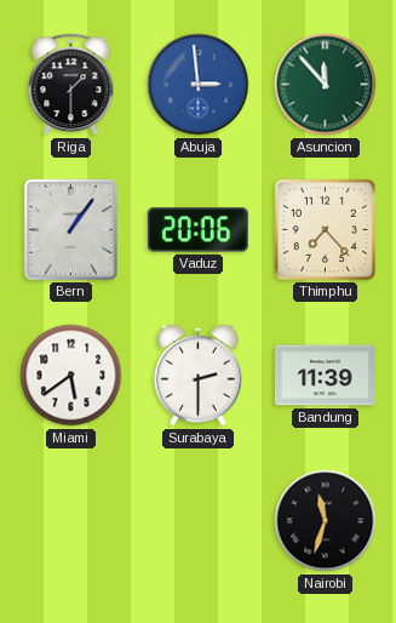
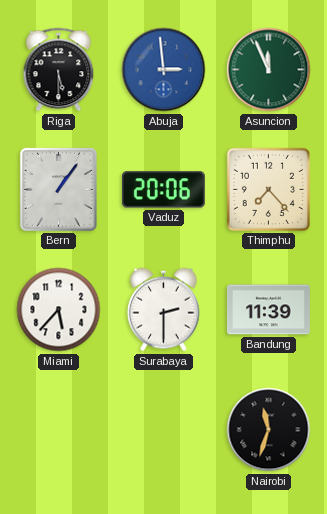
Riga: 1:30 -> 5:30 (59, 70)
Asuncion: 11:53 -> 11:56 (269, 70)
Miami: 5:39 -> 5:37 (59, 310)
